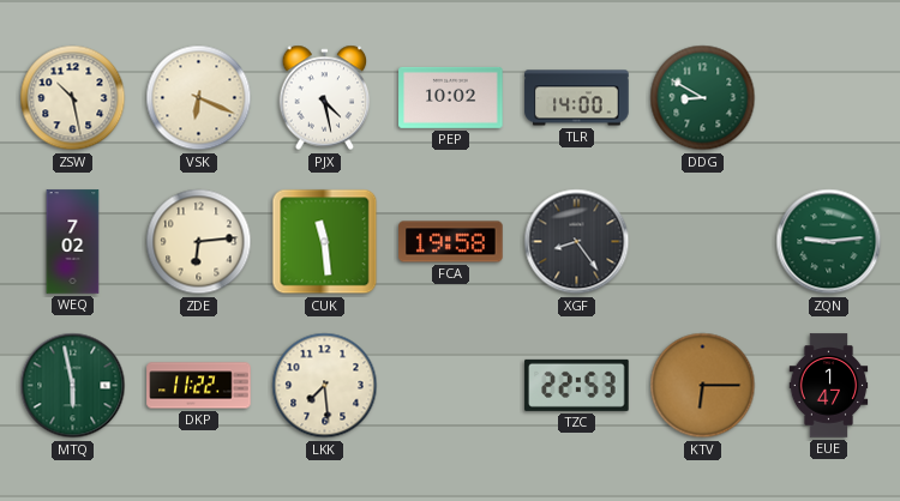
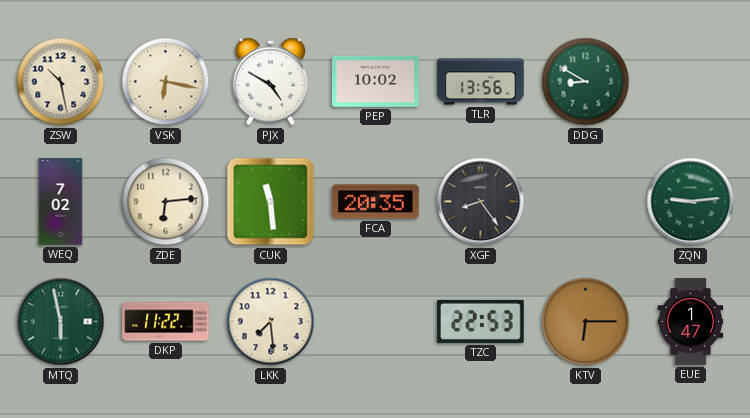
VSK: 6:19 -> 6:17 (166, 82)
PJX: 4:28 -> 4:50 (271, 82)
TLR: 14:00 -> 13:56 (481, 82)
FCA: 19:58 -> 20:35 (376, 202)
